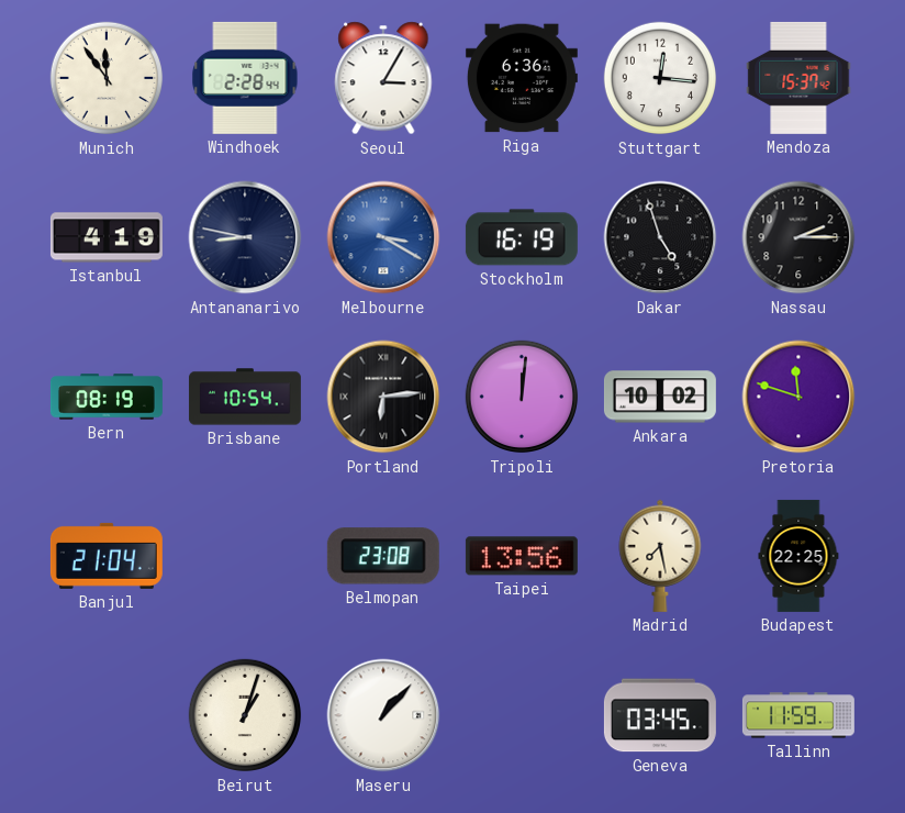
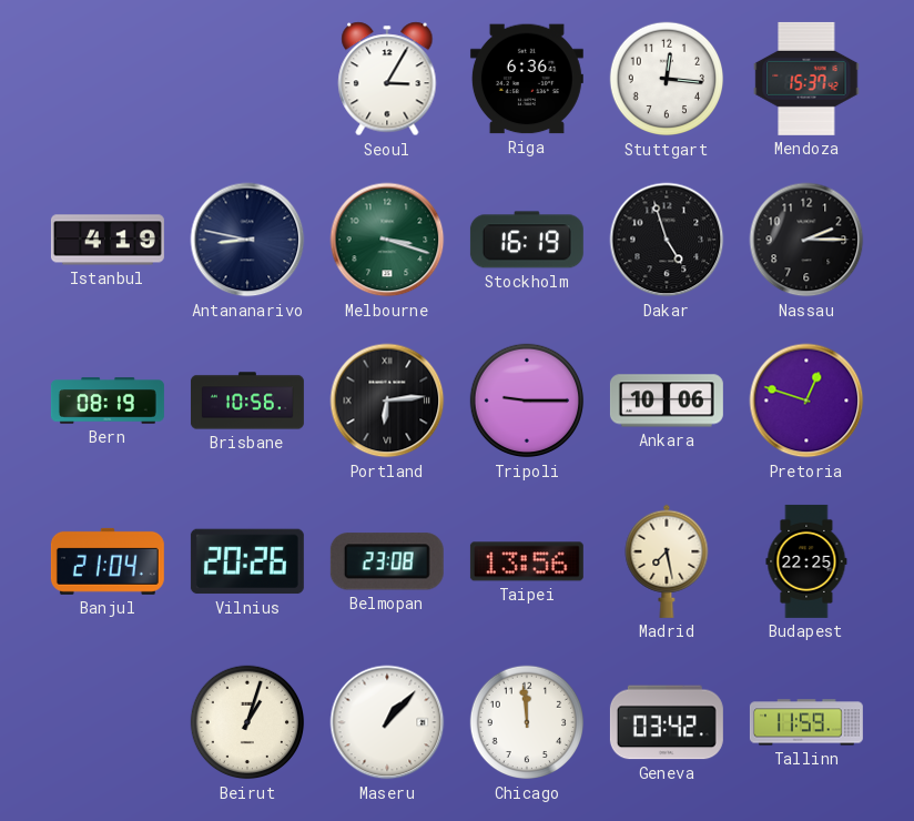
Munich: 11:54 -> none (107, 78)
Windhoek: 2:28 -> none (245, 78)
Melbourne: 3:20 -> 3:18 (387, 240)
Melbourne dial: blue -> green (387, 240)
Brisbane: 10:54 -> 10:56 (247, 401)
Tripoli: 12:01 -> 9:15 (527, 401)
Ankara: 10:02 -> 10:06 (667, 401)
Pretoria: 11:48 -> 12:48 (806, 401)
Vilnius: none -> 20:26 (247, 561)
Chicago: none -> 11:59 (527, 722)
Geneva: 03:45 -> 03:42 (667, 722)
